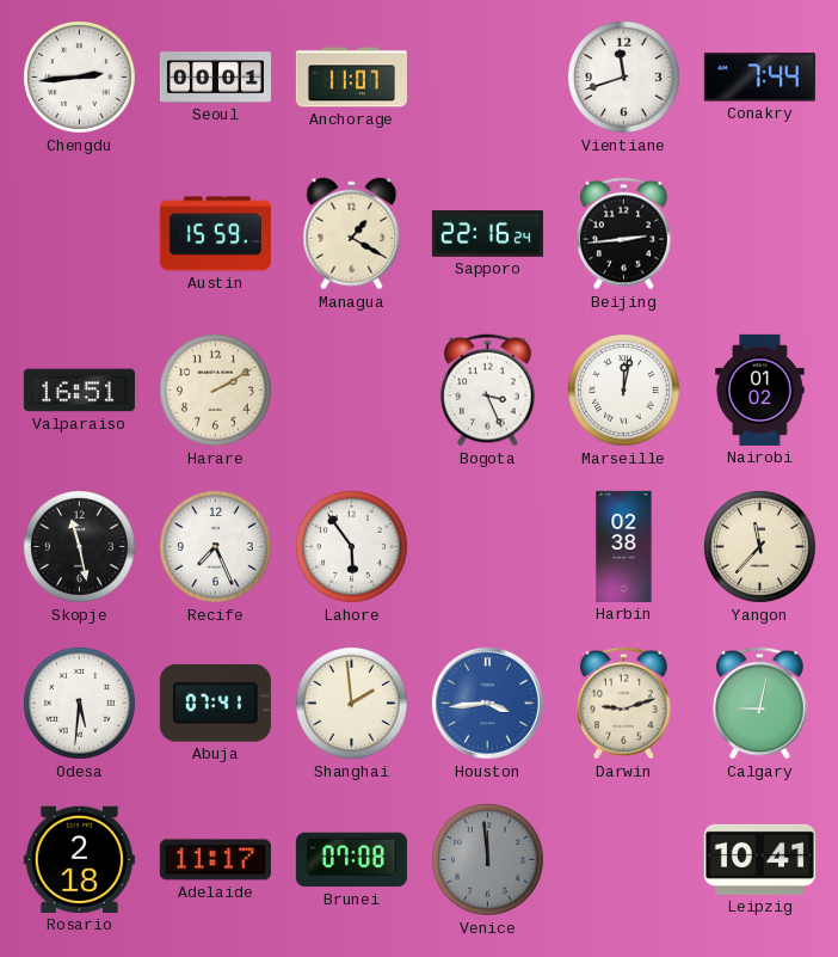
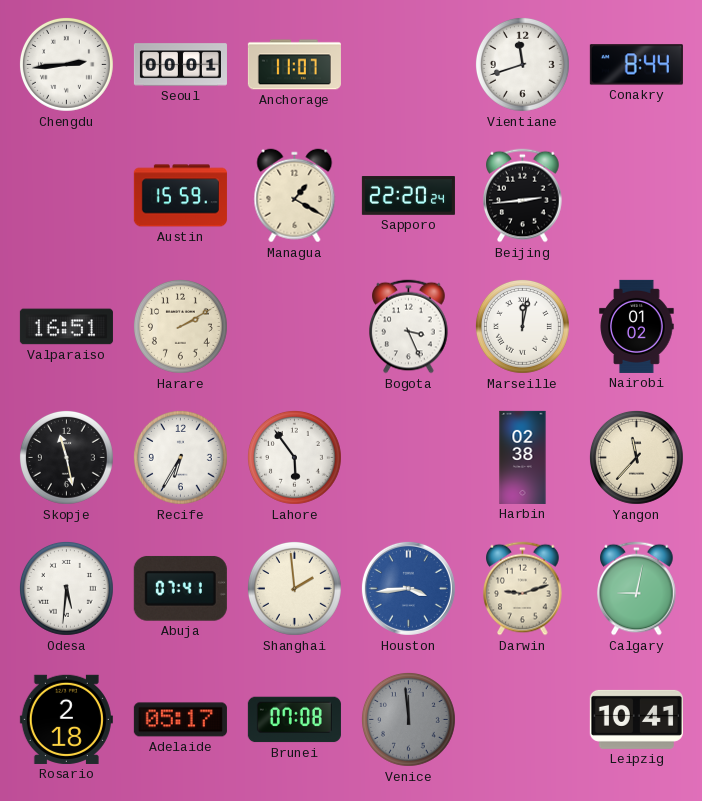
Conakry: 7:44 -> 8:44 (636, 65)
Sapporo: 22:16 -> 22:20 (408, 196)
Recife: 7:26 -> 6:35 (180, 457)
Adelaide: 11:17 -> 05:17 (180, 720)
